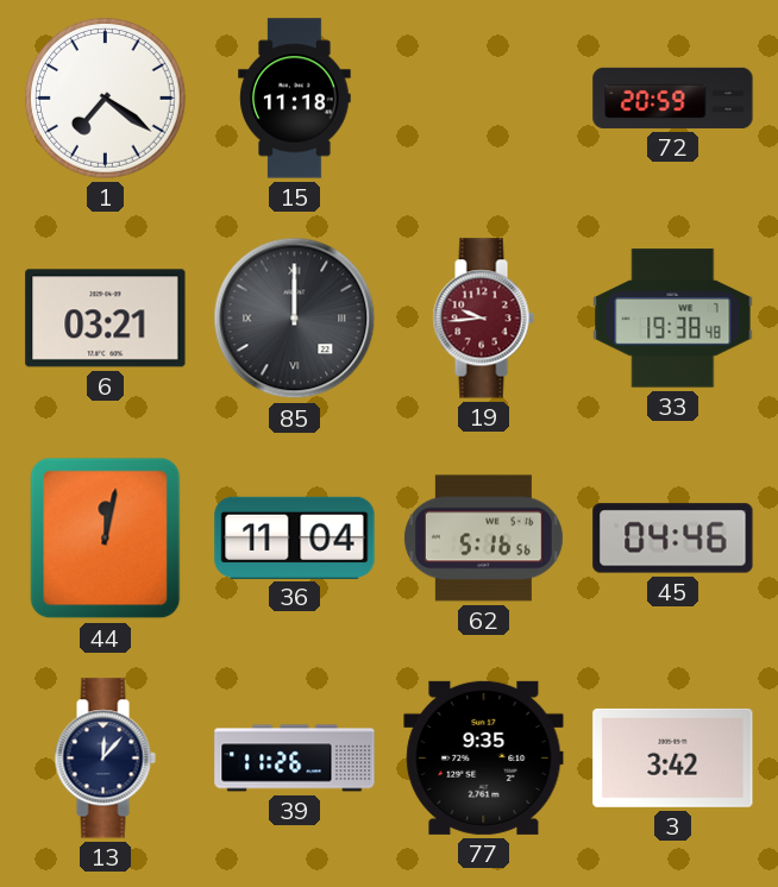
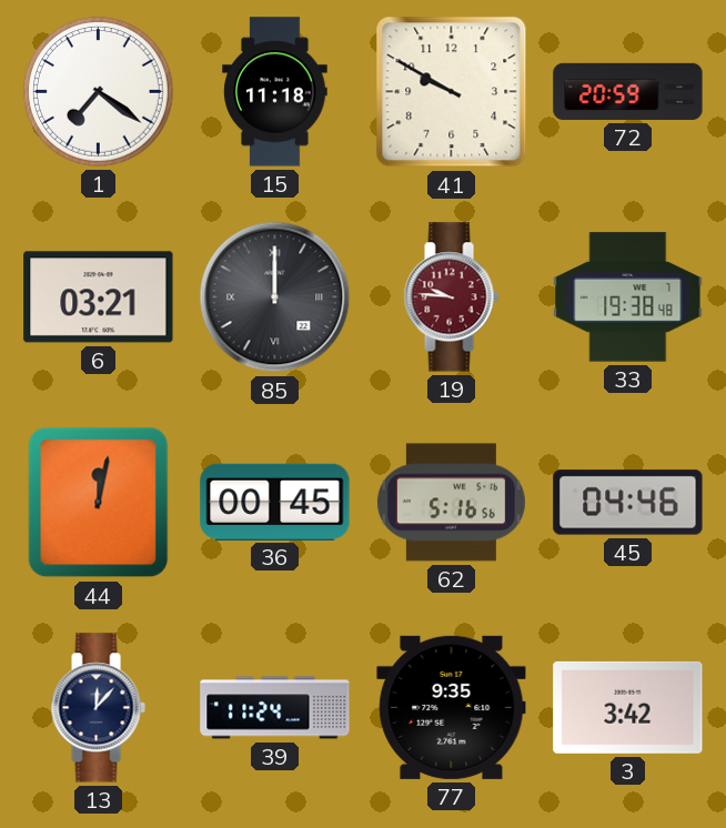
41: none -> 9:50 (452, 92)
19: 9:44 -> 9:46 (451, 297)
36: 11:04 -> 00:45 (275, 502)
39: 11:26 -> 11:24 (275, 708)
